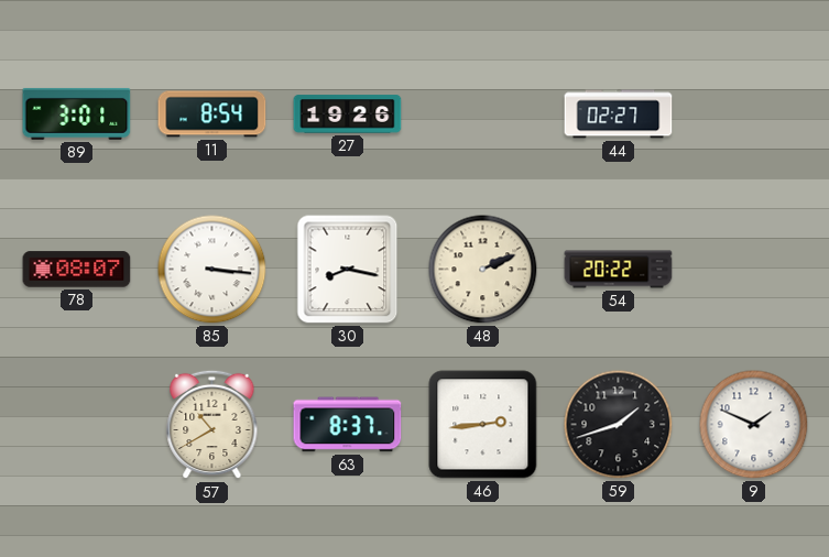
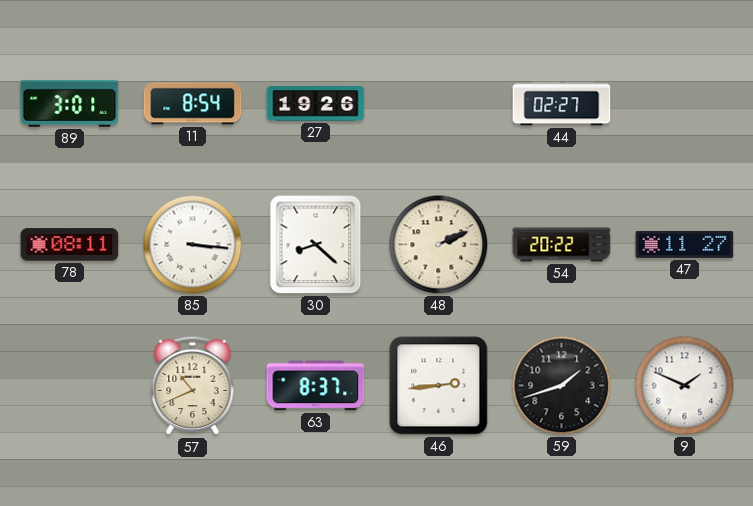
78: 08:07 -> 08:11 (70, 245)
30: 8:17 -> 8:22 (316, 245)
47: none -> 11:27 (685, 244)
57: 10:40 -> 10:41 (193, 386)
